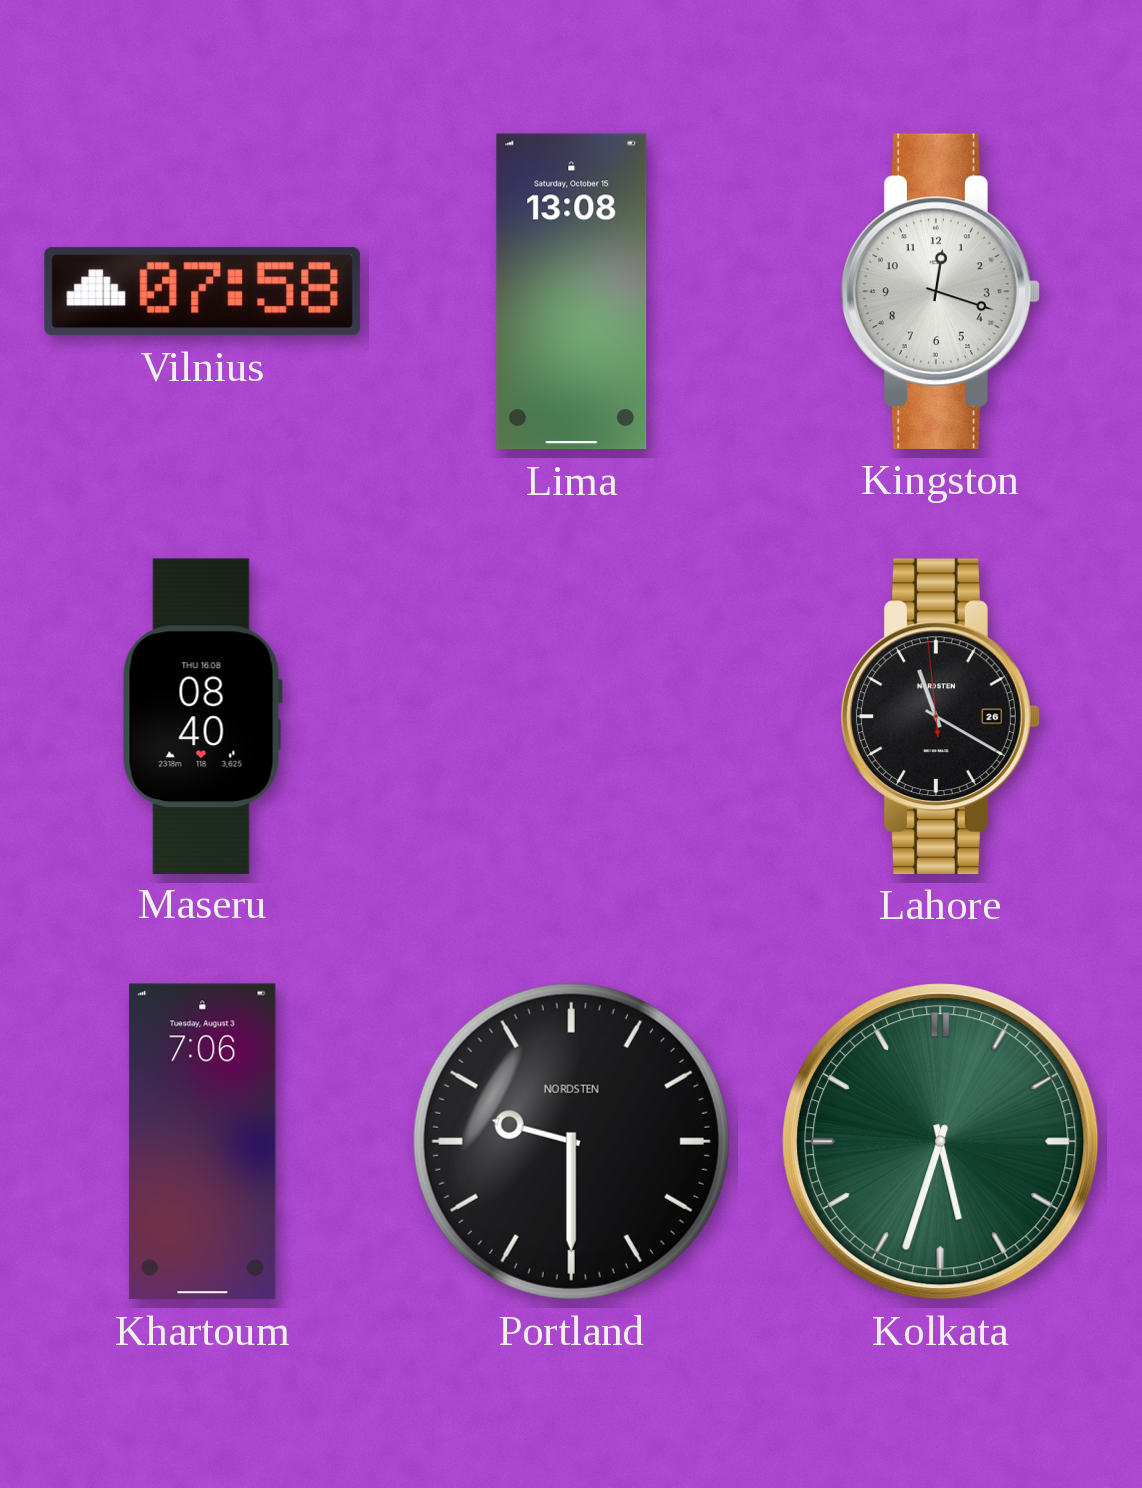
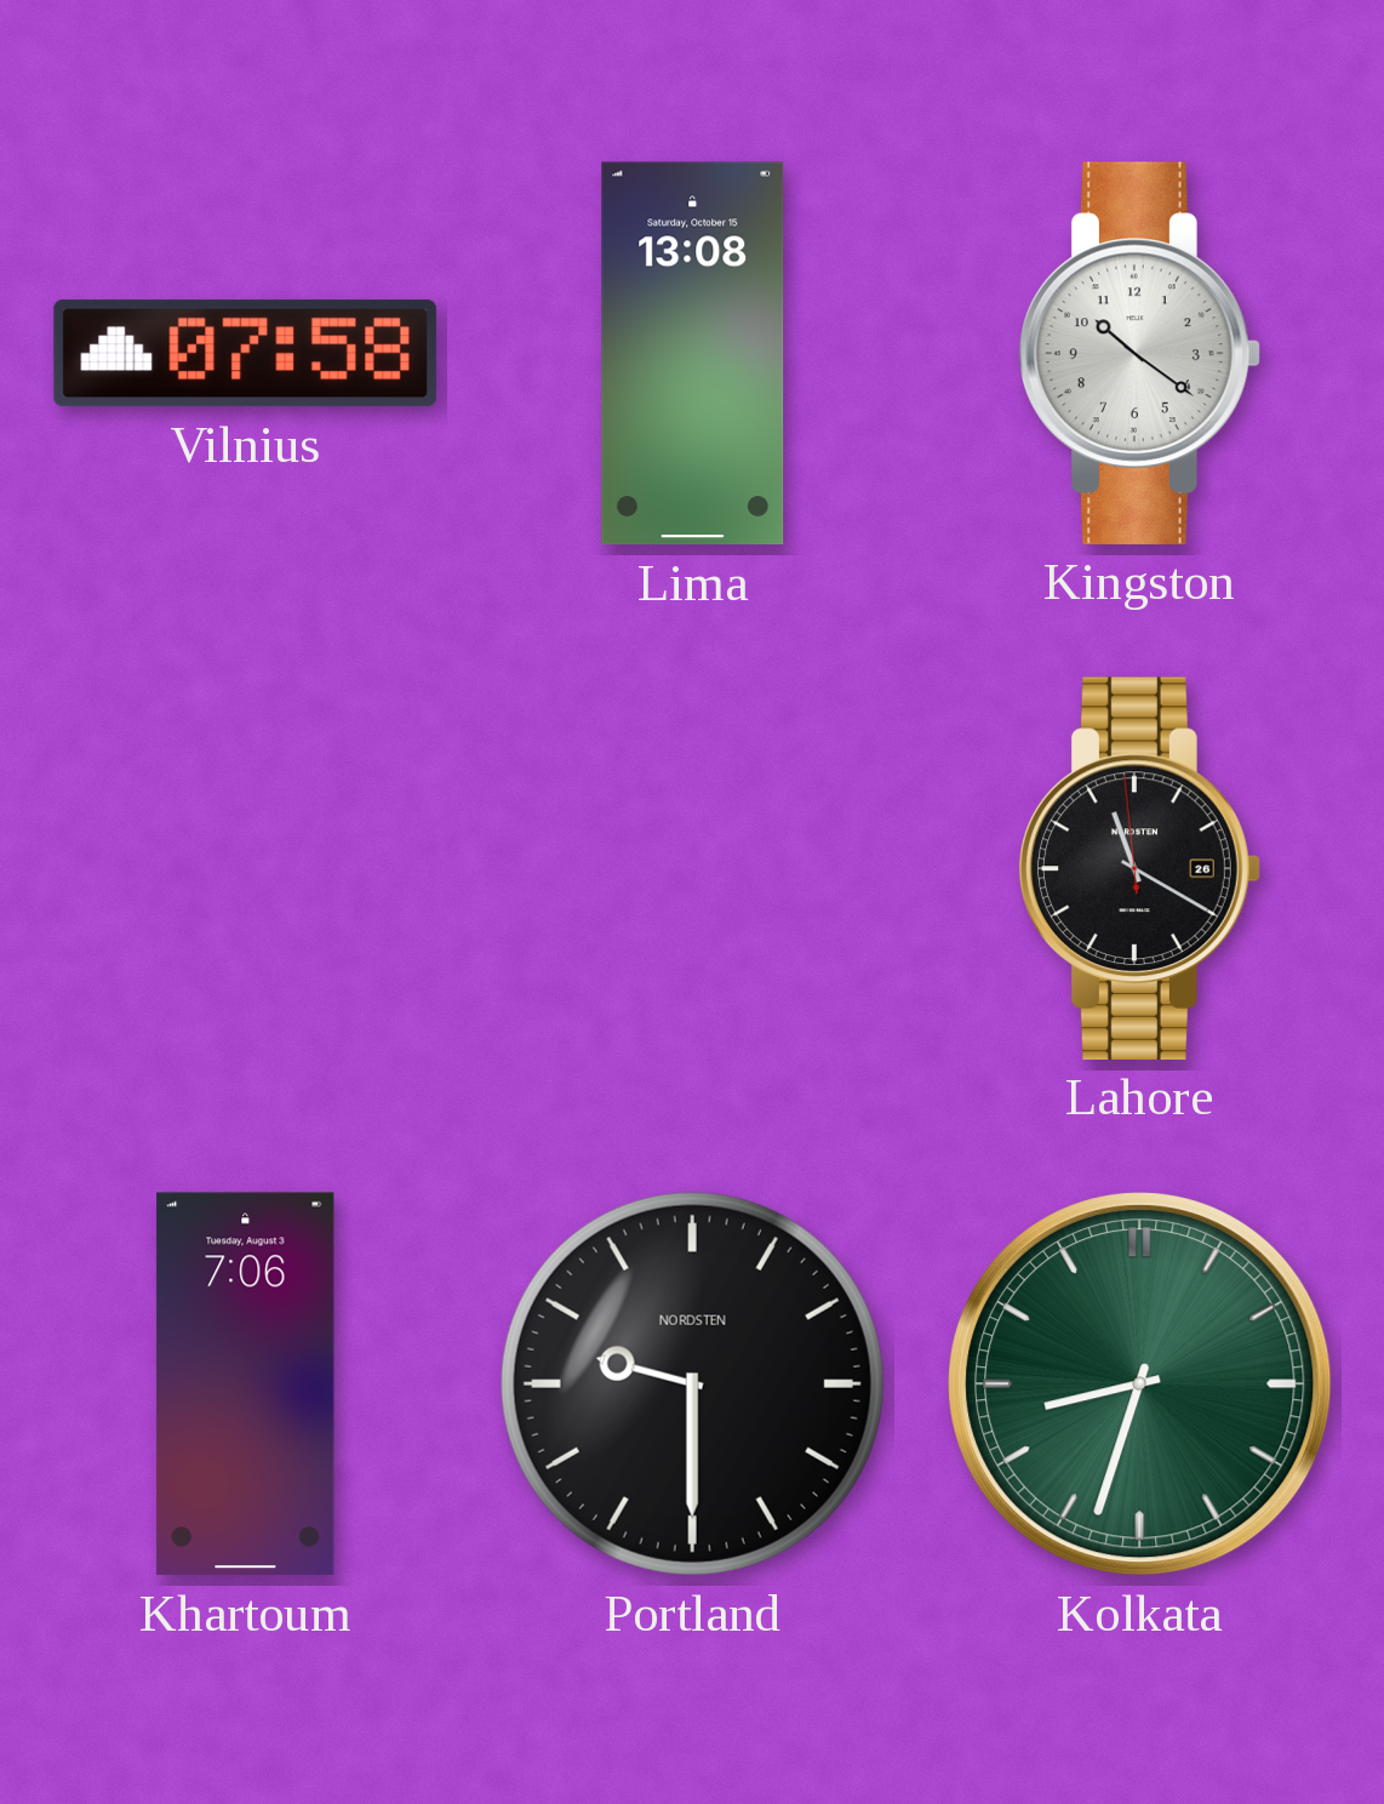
Kingston: 12:18 -> 10:21 (1140, 353)
Maseru: 08:40 -> none (202, 716)
Kolkata: 5:33 -> 8:33 (1140, 1385)
